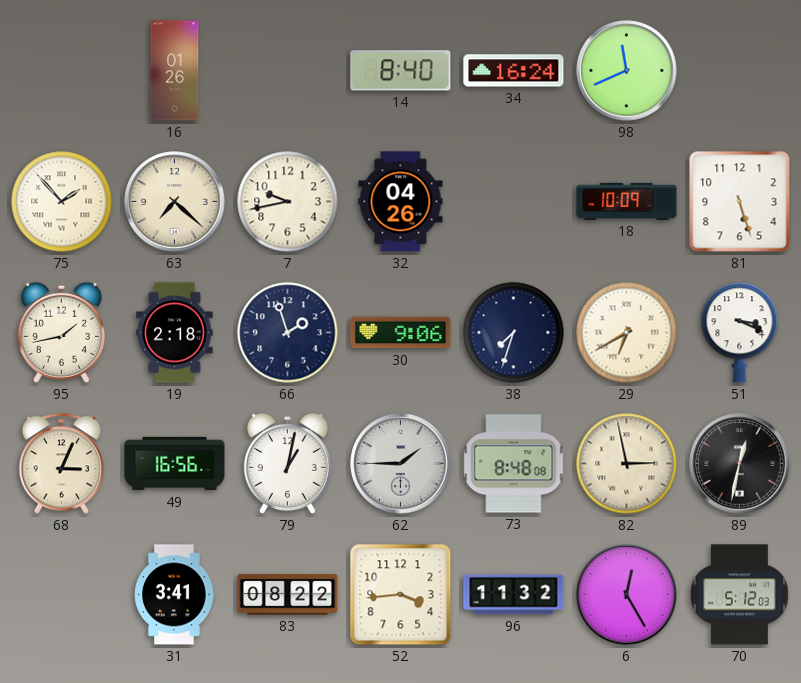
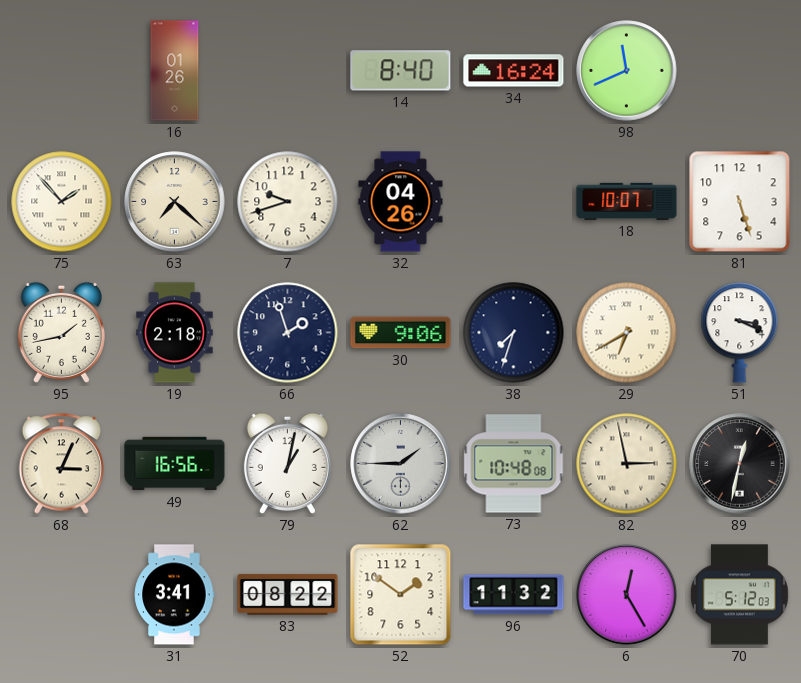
7: 9:43 -> 9:42 (288, 202)
18: 10:09 -> 10:07 (627, 201)
73: 8:48 -> 10:48 (514, 464)
52: 3:44 -> 1:51 (401, 595)
